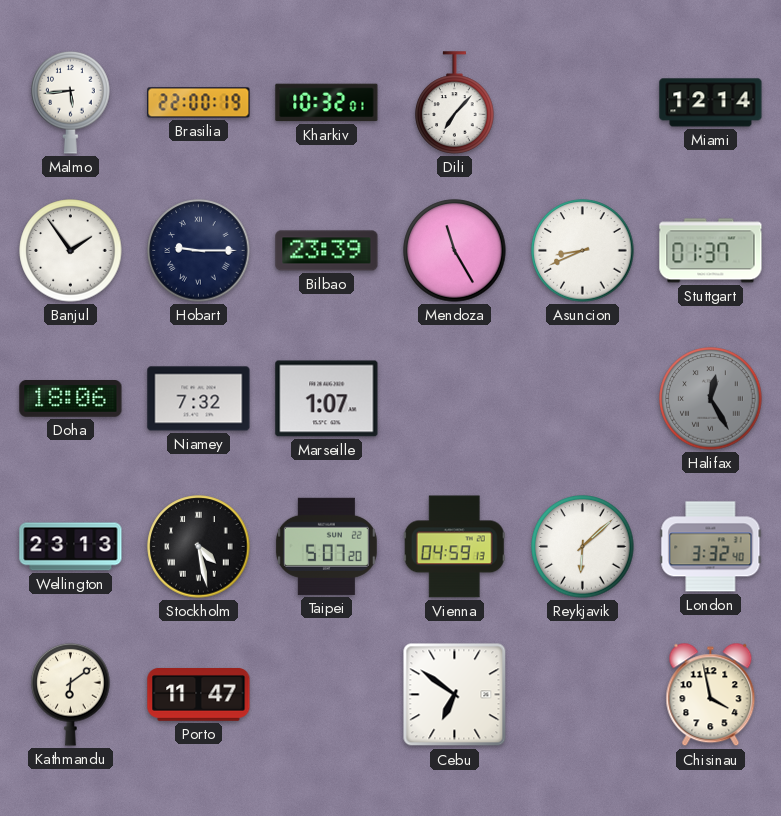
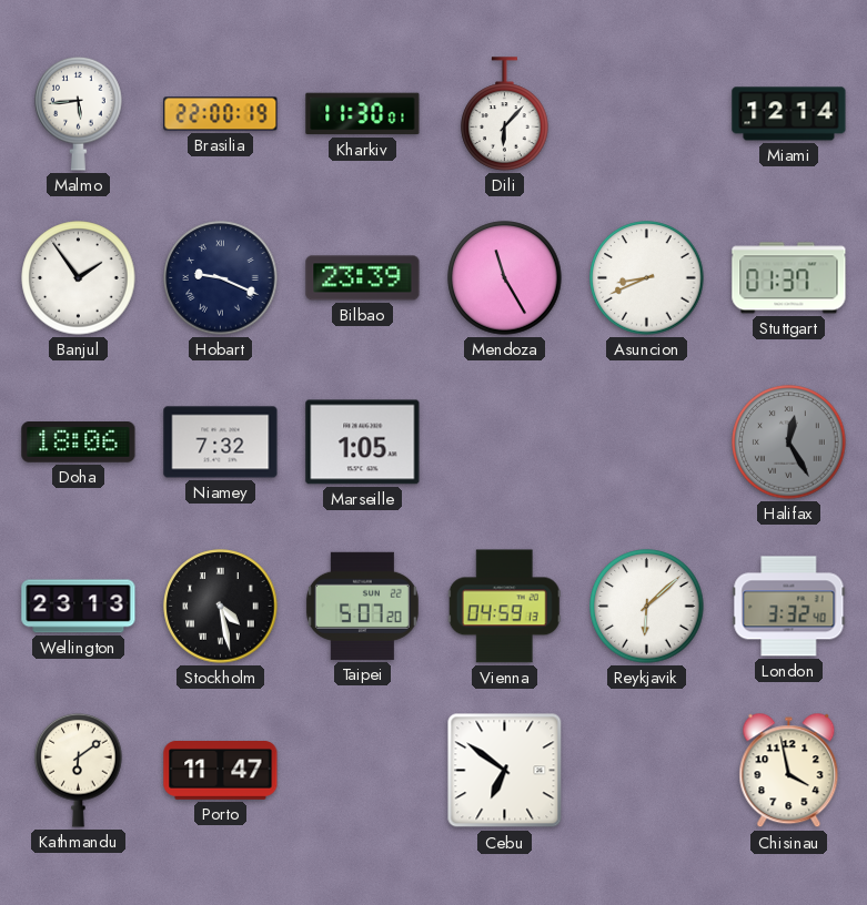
Kharkiv: 10:32 -> 11:30 (363, 114)
Dili: 7:07 -> 6:07 (505, 114)
Hobart: 9:15 -> 9:19 (221, 278)
Marseille: 1:07 -> 1:05 (363, 443)
